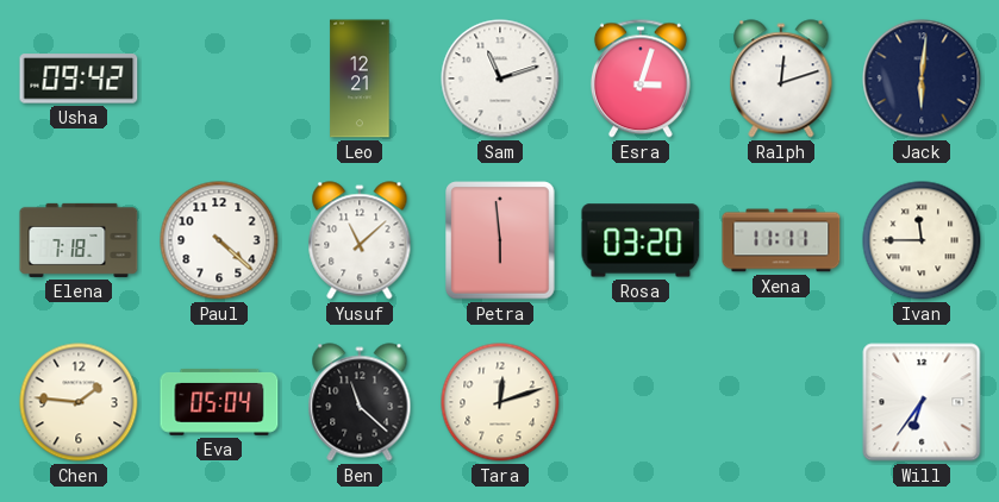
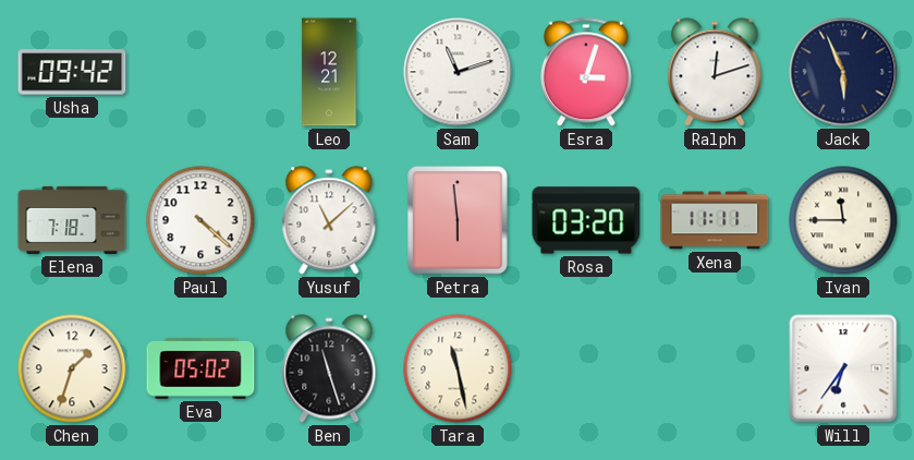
Jack: 6:01 -> 5:56 (843, 72)
Chen: 1:46 -> 1:33 (72, 368)
Eva: 05:04 -> 05:02 (200, 368)
Ben: 11:22 -> 11:27 (329, 368)
Tara: 12:12 -> 11:28 (458, 368)
